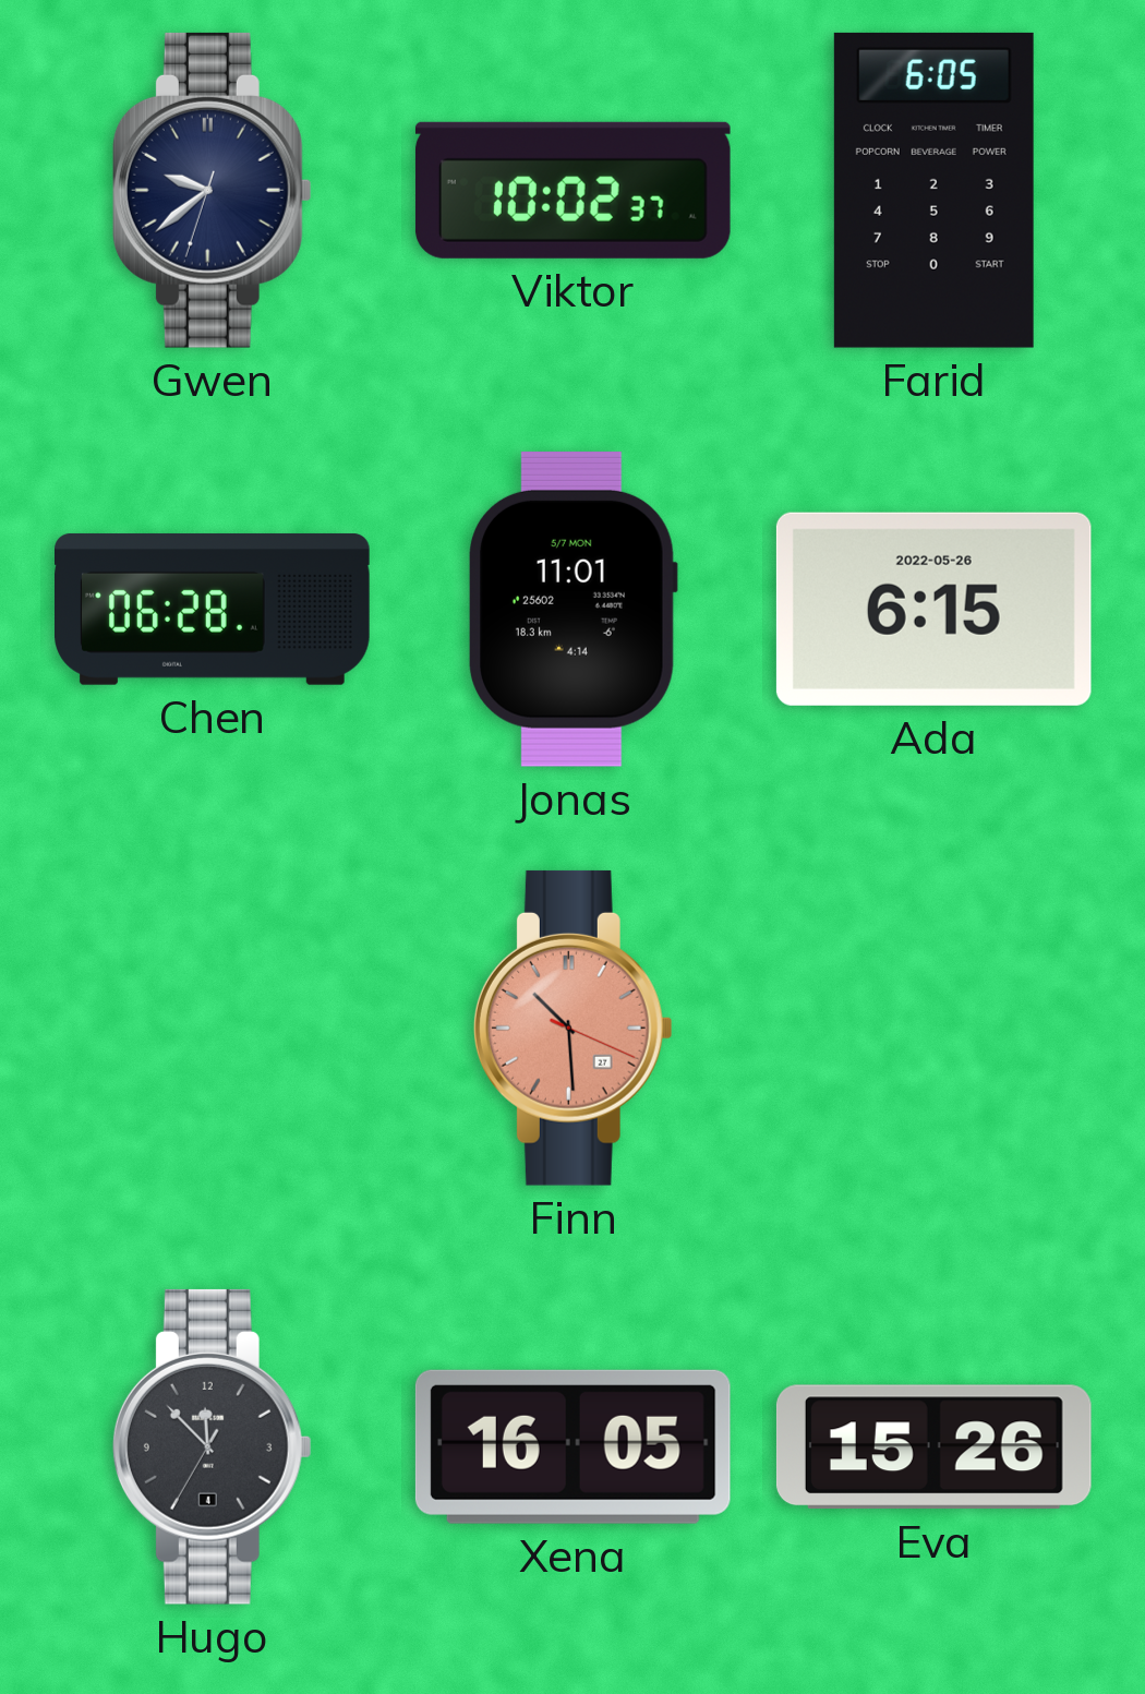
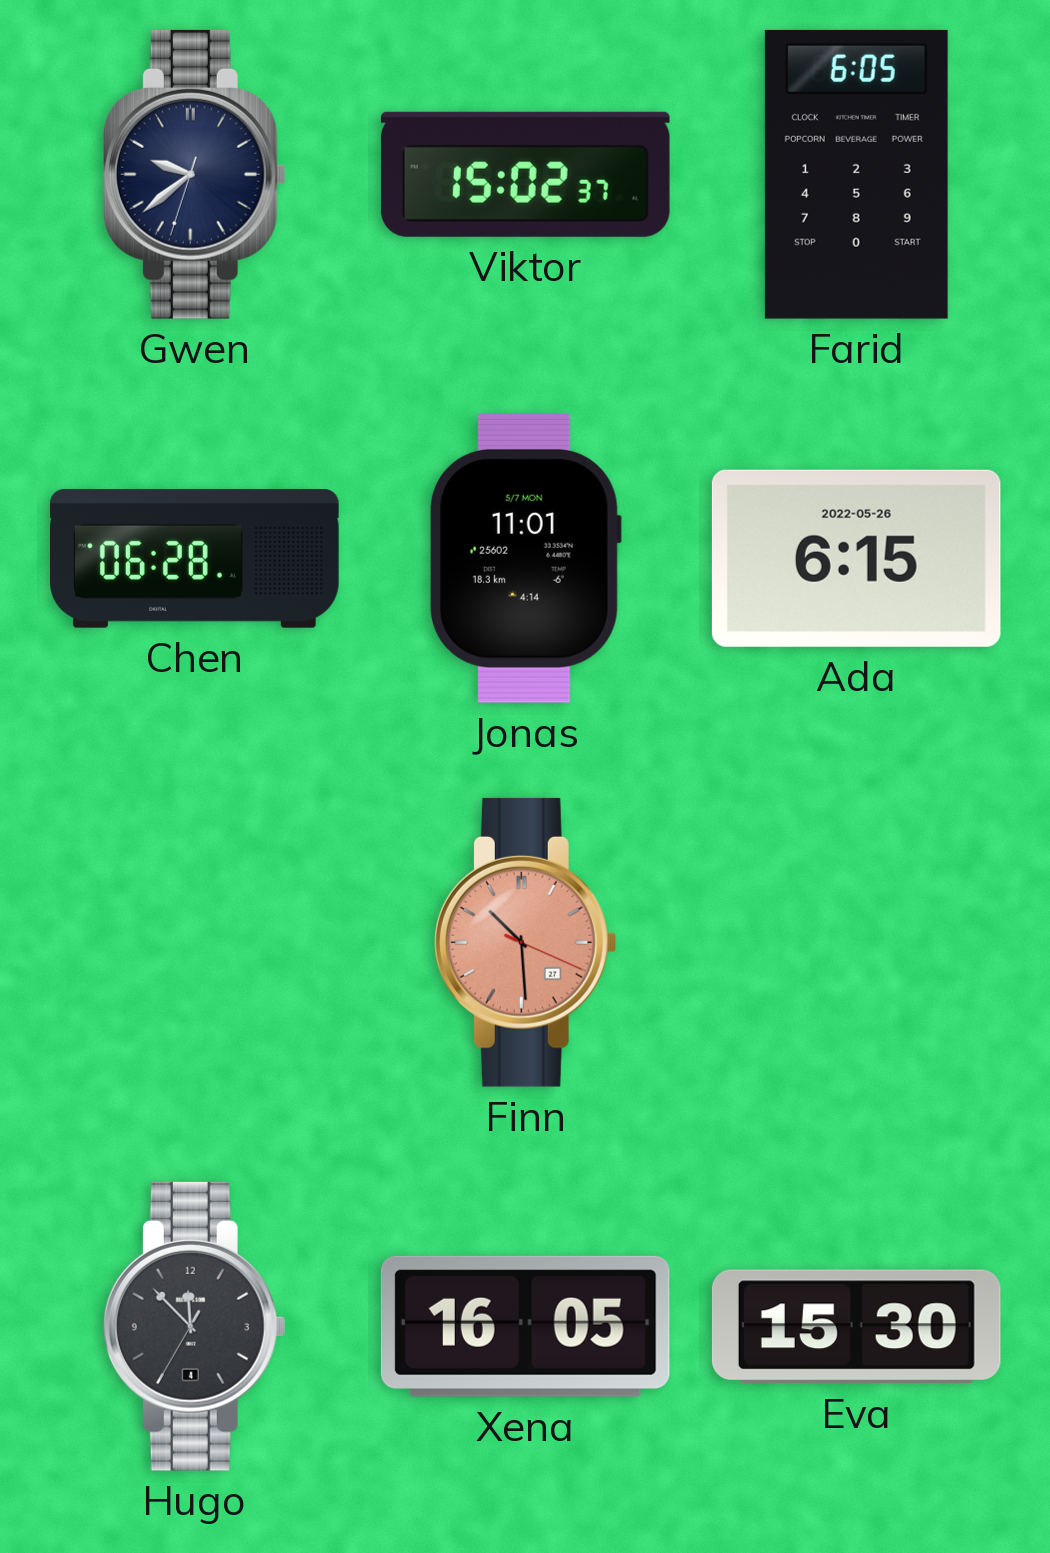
Viktor: 10:02 -> 15:02 (525, 174)
Eva: 15:26 -> 15:30 (856, 1327)
